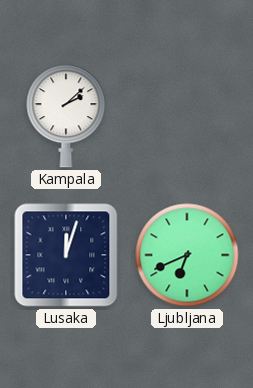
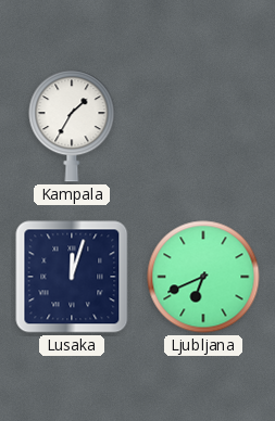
Kampala: 2:08 -> 1:35 (72, 126)
